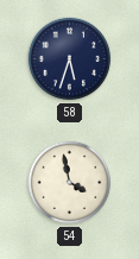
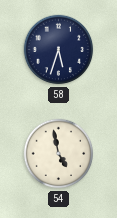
54: 3:58 -> 4:58 (59, 154)
